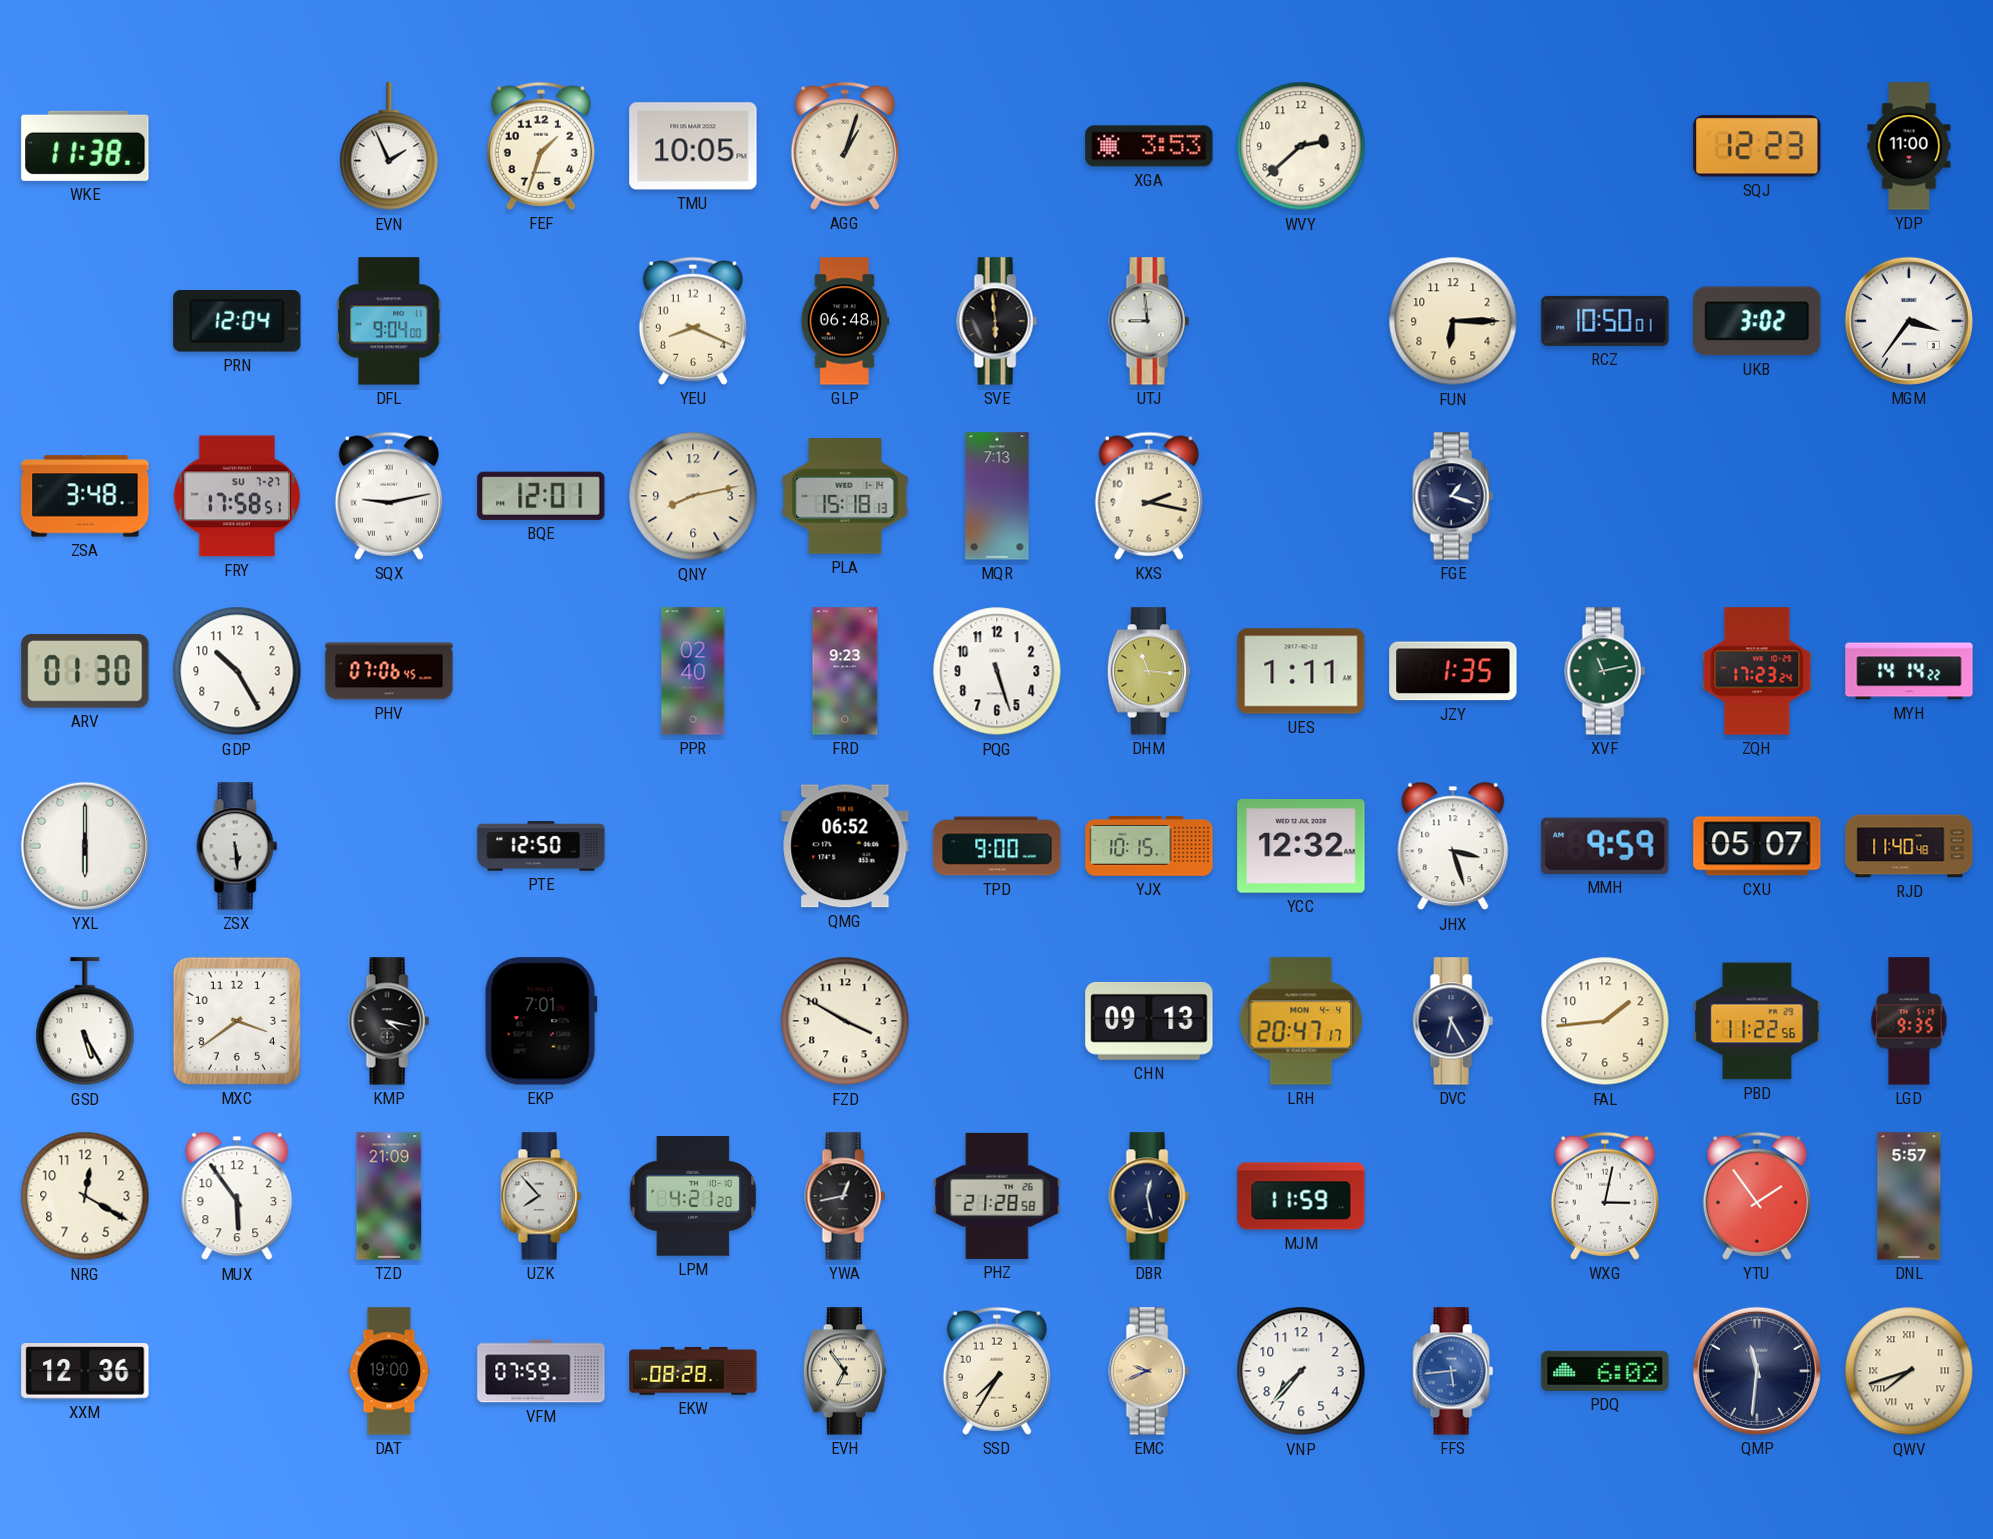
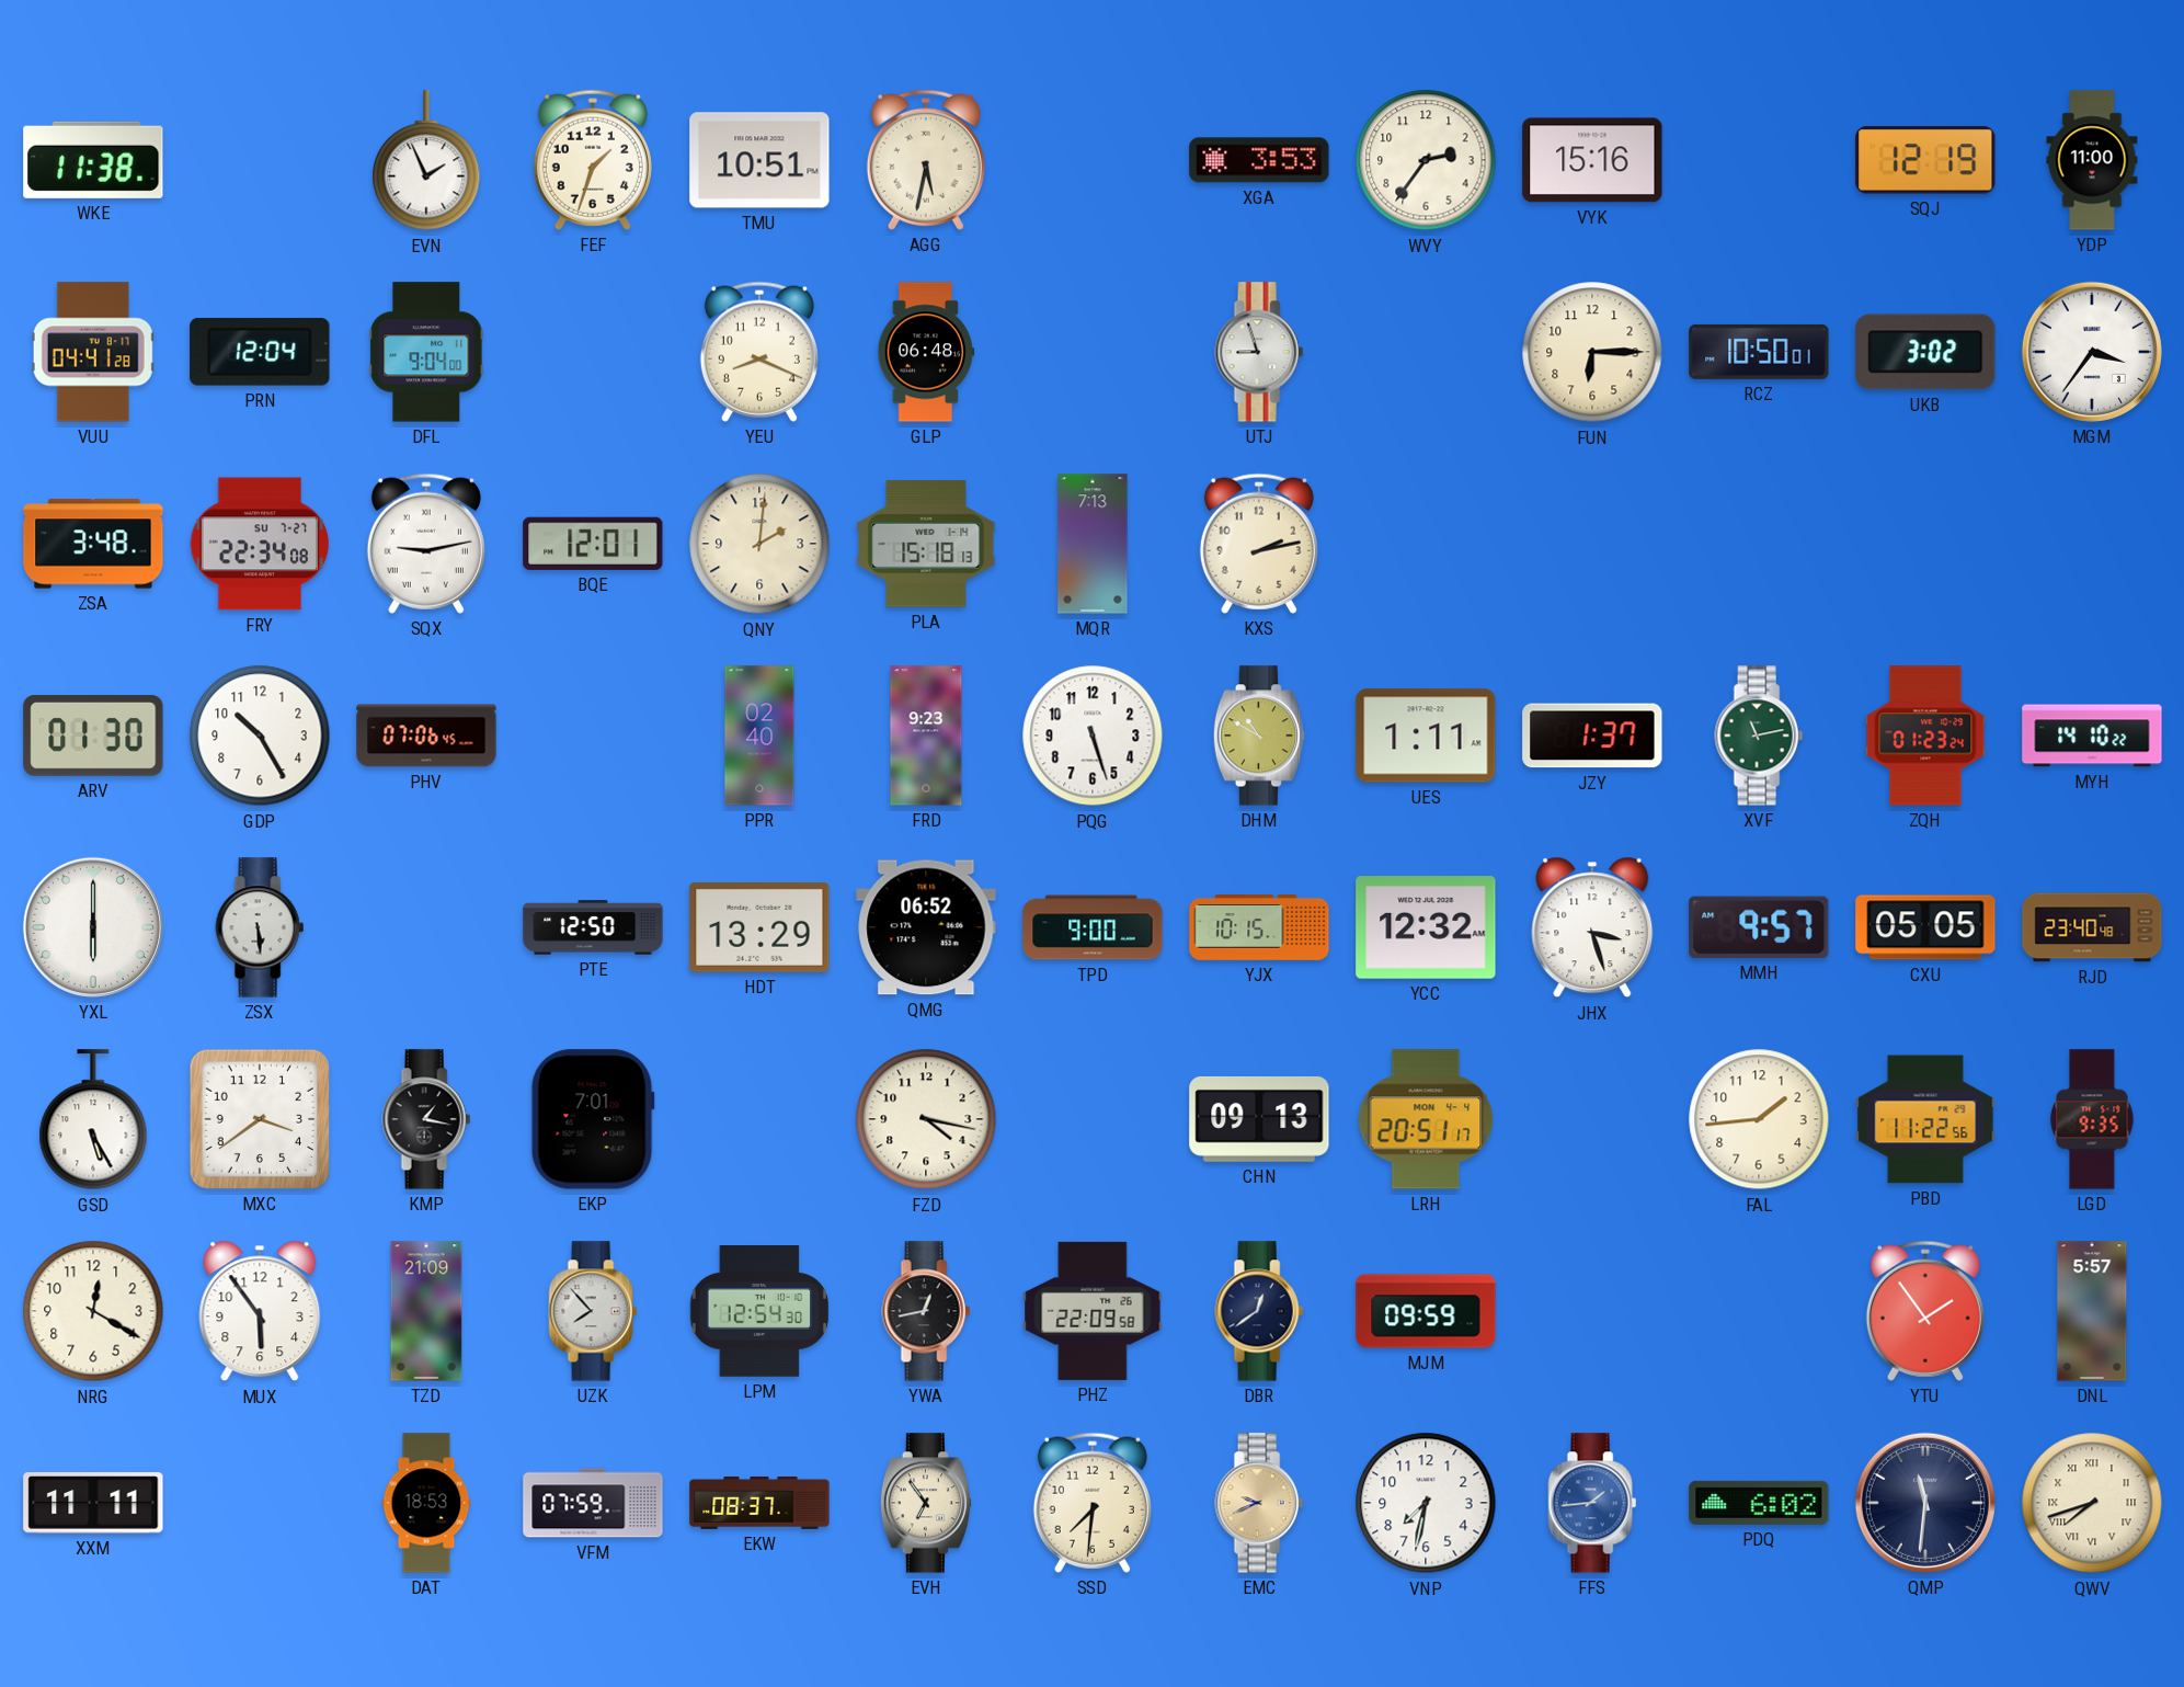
TMU: 10:05 -> 10:51 (759, 160)
AGG: 1:03 -> 5:32 (926, 160)
WVY: 2:38 -> 2:36 (1426, 160)
VYK: none -> 15:16 (1592, 160)
SQJ: 12:23 -> 12:19 (1925, 160)
VUU: none -> 04:41 (93, 352)
SVE: 5:59 -> none (997, 321)
UTJ: 8:59 -> 8:57 (1259, 352)
FRY: 17:58 -> 22:34 (260, 544)
QNY: 8:13 -> 2:01 (759, 544)
KXS: 2:17 -> 2:13 (1259, 544)
FGE: 1:18 -> none (1453, 496)
DHM: 11:16 -> 10:50 (1258, 736)
JZY: 1:35 -> 1:37 (1592, 736)
ZQH: 17:23 -> 01:23 (1925, 736)
MYH: 14:14 -> 14:10 (2092, 736)
HDT: none -> 13:29 (759, 928)
MMH: 9:59 -> 9:57 (1759, 927)
CXU: 05:07 -> 05:05 (1925, 927)
RJD: 11:40 -> 23:40 (2092, 927)
KMP: 4:17 -> 1:17 (426, 1119)
FZD: 3:50 -> 4:17 (926, 1119)
LRH: 20:47 -> 20:51 (1426, 1119)
DVC: 6:25 -> none (1453, 1021)
LPM: 4:21 -> 12:54 (758, 1312)
PHZ: 21:28 -> 22:09 (1093, 1311)
DBR: 12:28 -> 12:39 (1259, 1311)
MJM: 11:59 -> 09:59 (1426, 1311)
WXG: 3:02 -> none (1605, 1196)
XXM: 12:36 -> 11:11 (93, 1503)
DAT: 19:00 -> 18:53 (426, 1503)
EKW: 08:28 -> 08:37 (759, 1503)
SSD: 7:35 -> 7:31 (1093, 1503)
VNP: 7:37 -> 7:32 (1426, 1503)
FFS: 5:44 -> 1:44 (1592, 1503)
